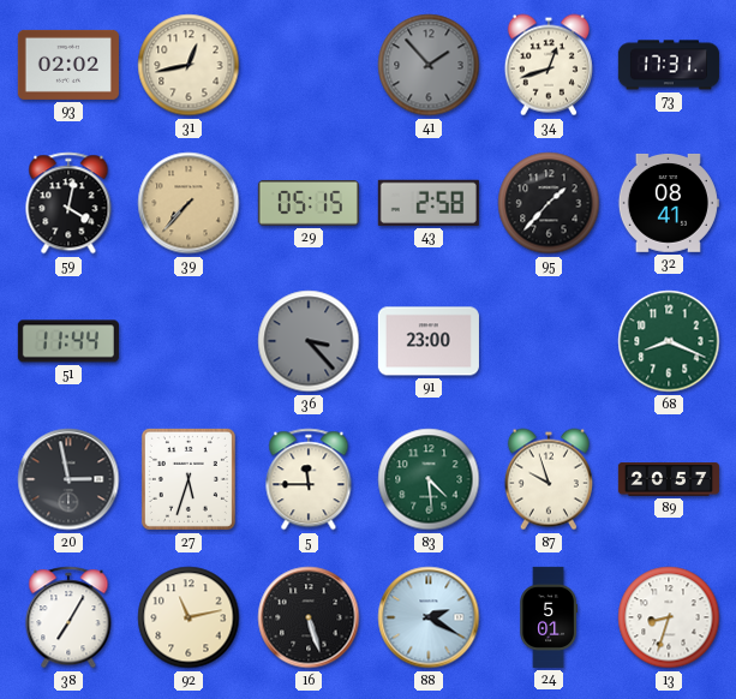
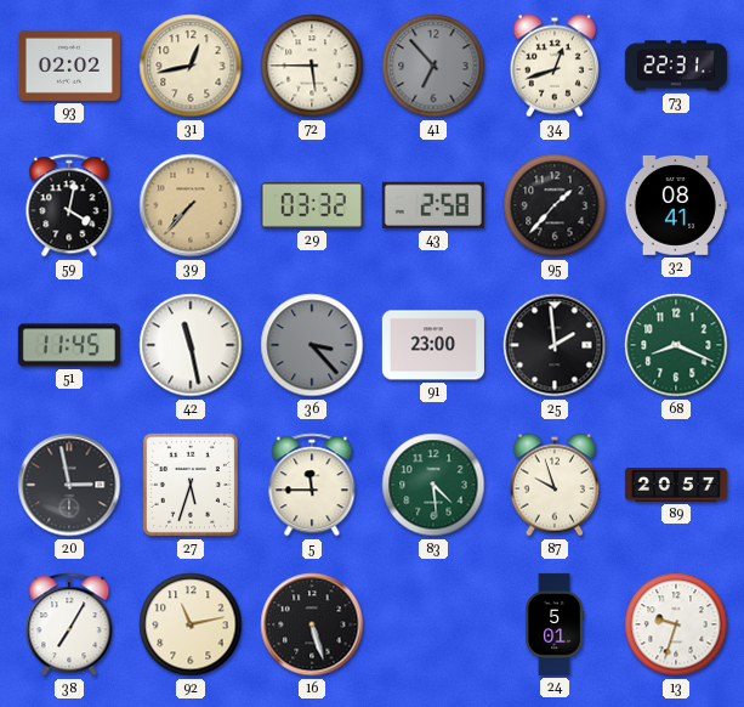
72: none -> 5:45 (312, 66)
41: 1:53 -> 6:53 (433, 66)
73: 17:31 -> 22:31 (676, 66)
29: 05:15 -> 03:32 (312, 207)
51: 11:44 -> 11:45 (69, 345)
42: none -> 11:28 (191, 345)
25: none -> 1:59 (555, 345)
88: 2:20 -> none (429, 617)
13: 8:33 -> 9:33 (676, 624)
